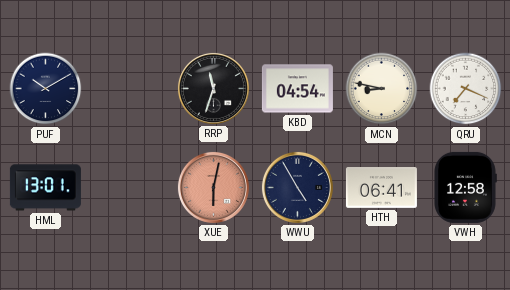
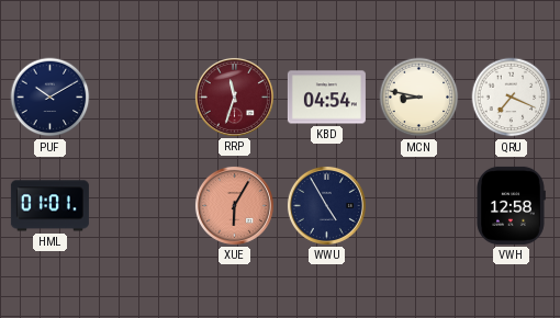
RRP dial: black -> burgundy (234, 96)
HML: 13:01 -> 01:01 (49, 206)
XUE: 6:02 -> 6:05 (234, 205)
HTH: 06:41 -> none (381, 188)
